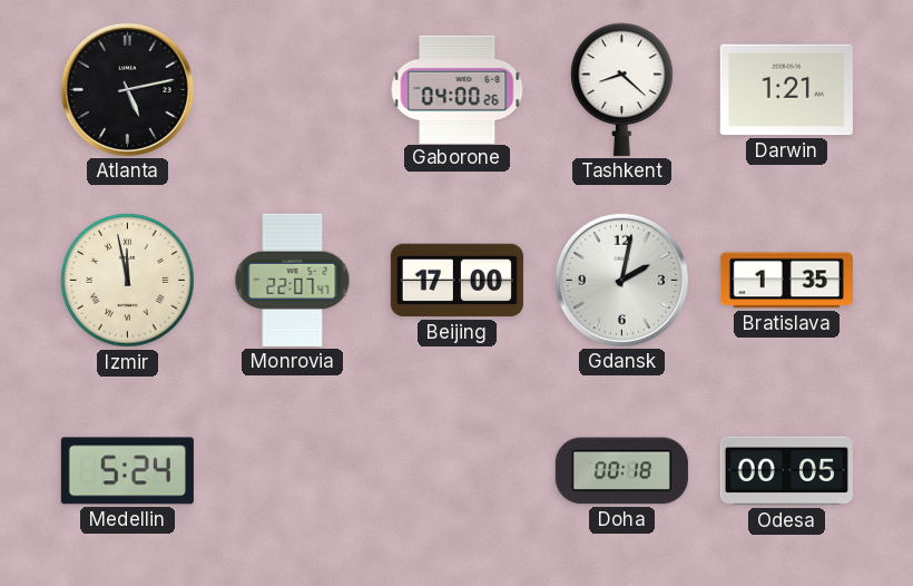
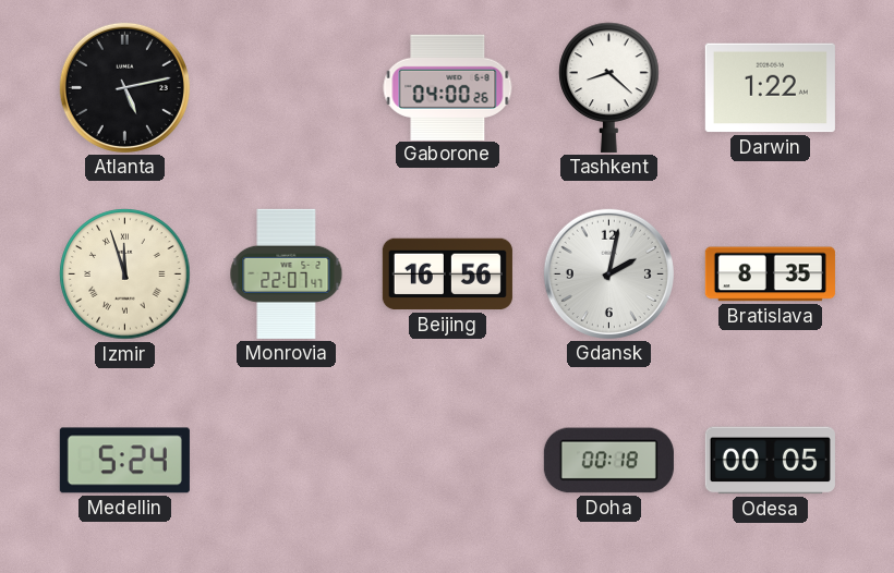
Darwin: 1:21 -> 1:22 (770, 88)
Izmir: 11:58 -> 11:57 (125, 275)
Beijing: 17:00 -> 16:56 (447, 275)
Bratislava: 1:35 -> 8:35 (770, 275)
